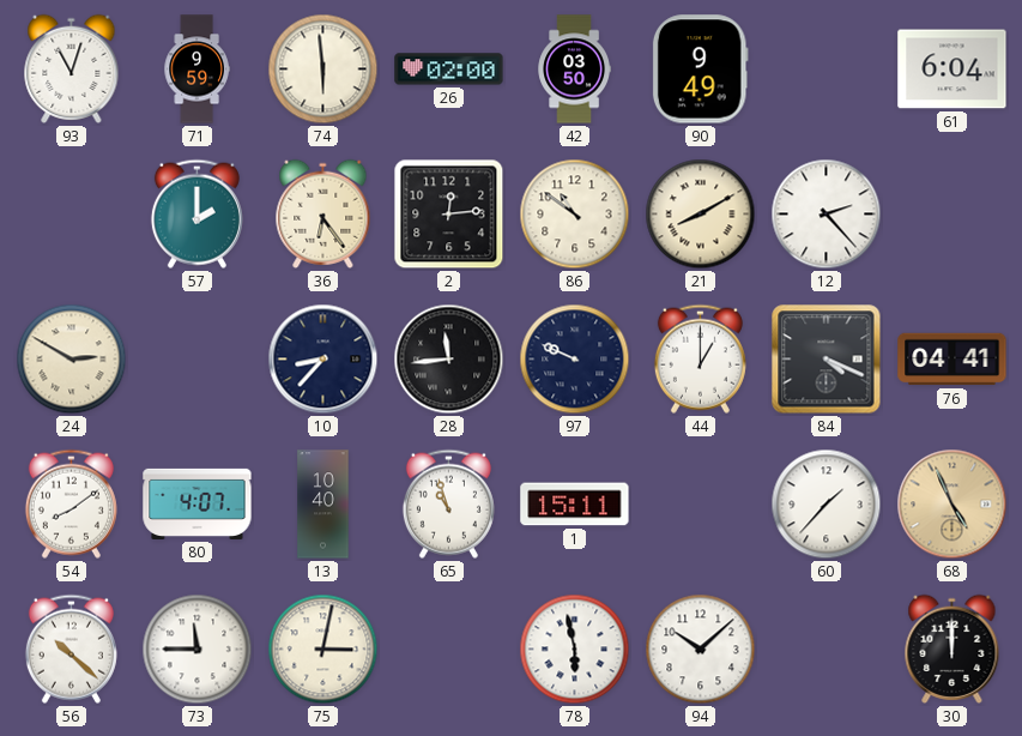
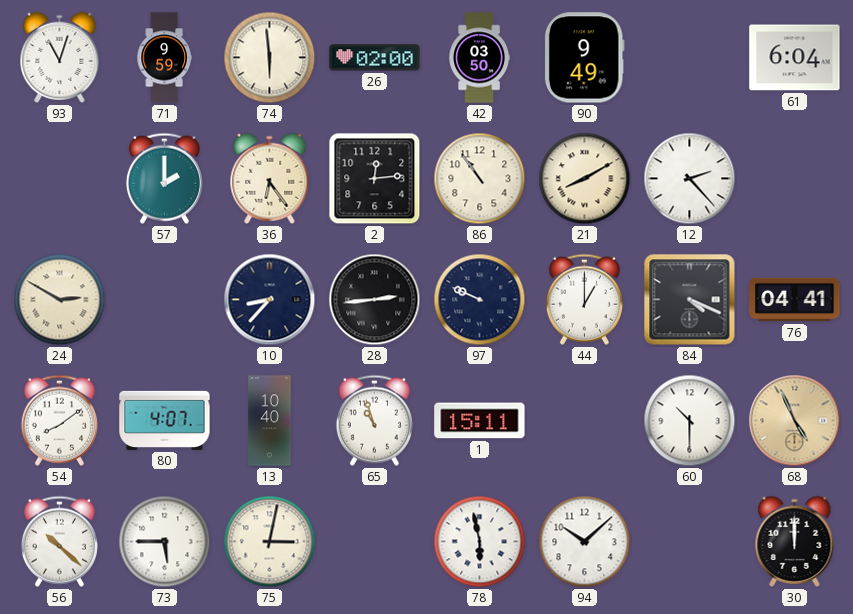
86: 10:51 -> 10:54 (480, 179)
28: 11:44 -> 2:44 (375, 300)
60: 1:37 -> 10:30 (690, 421)
73: 11:45 -> 5:45 (165, 542)
